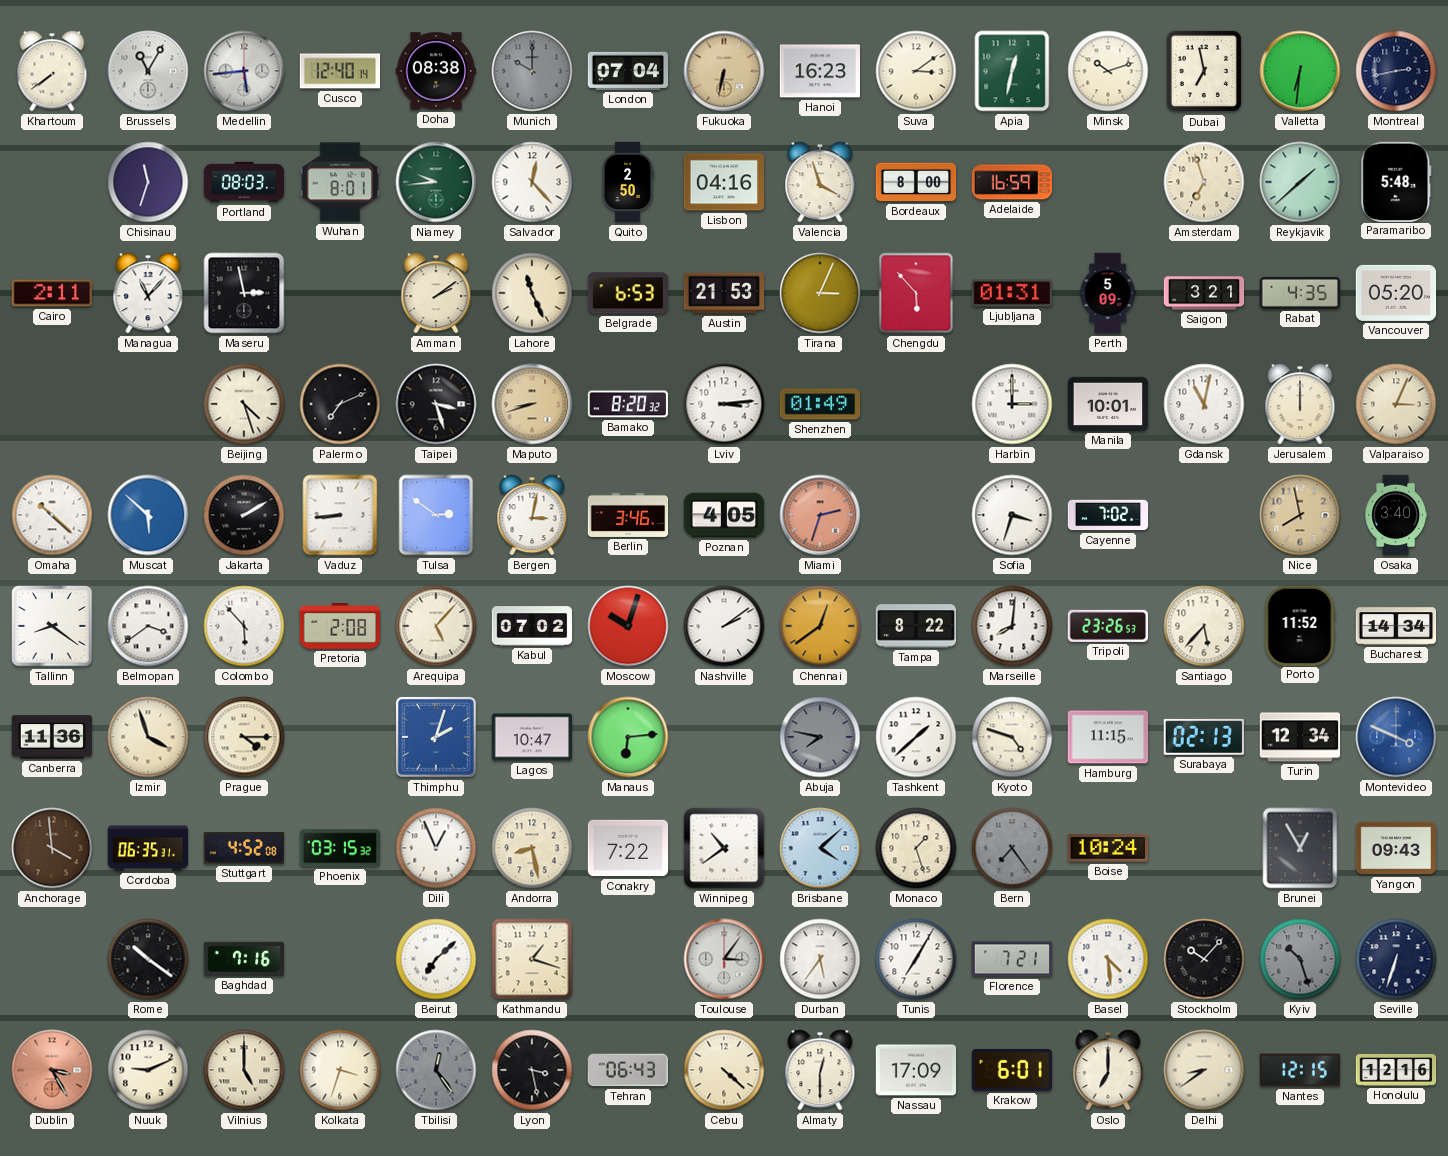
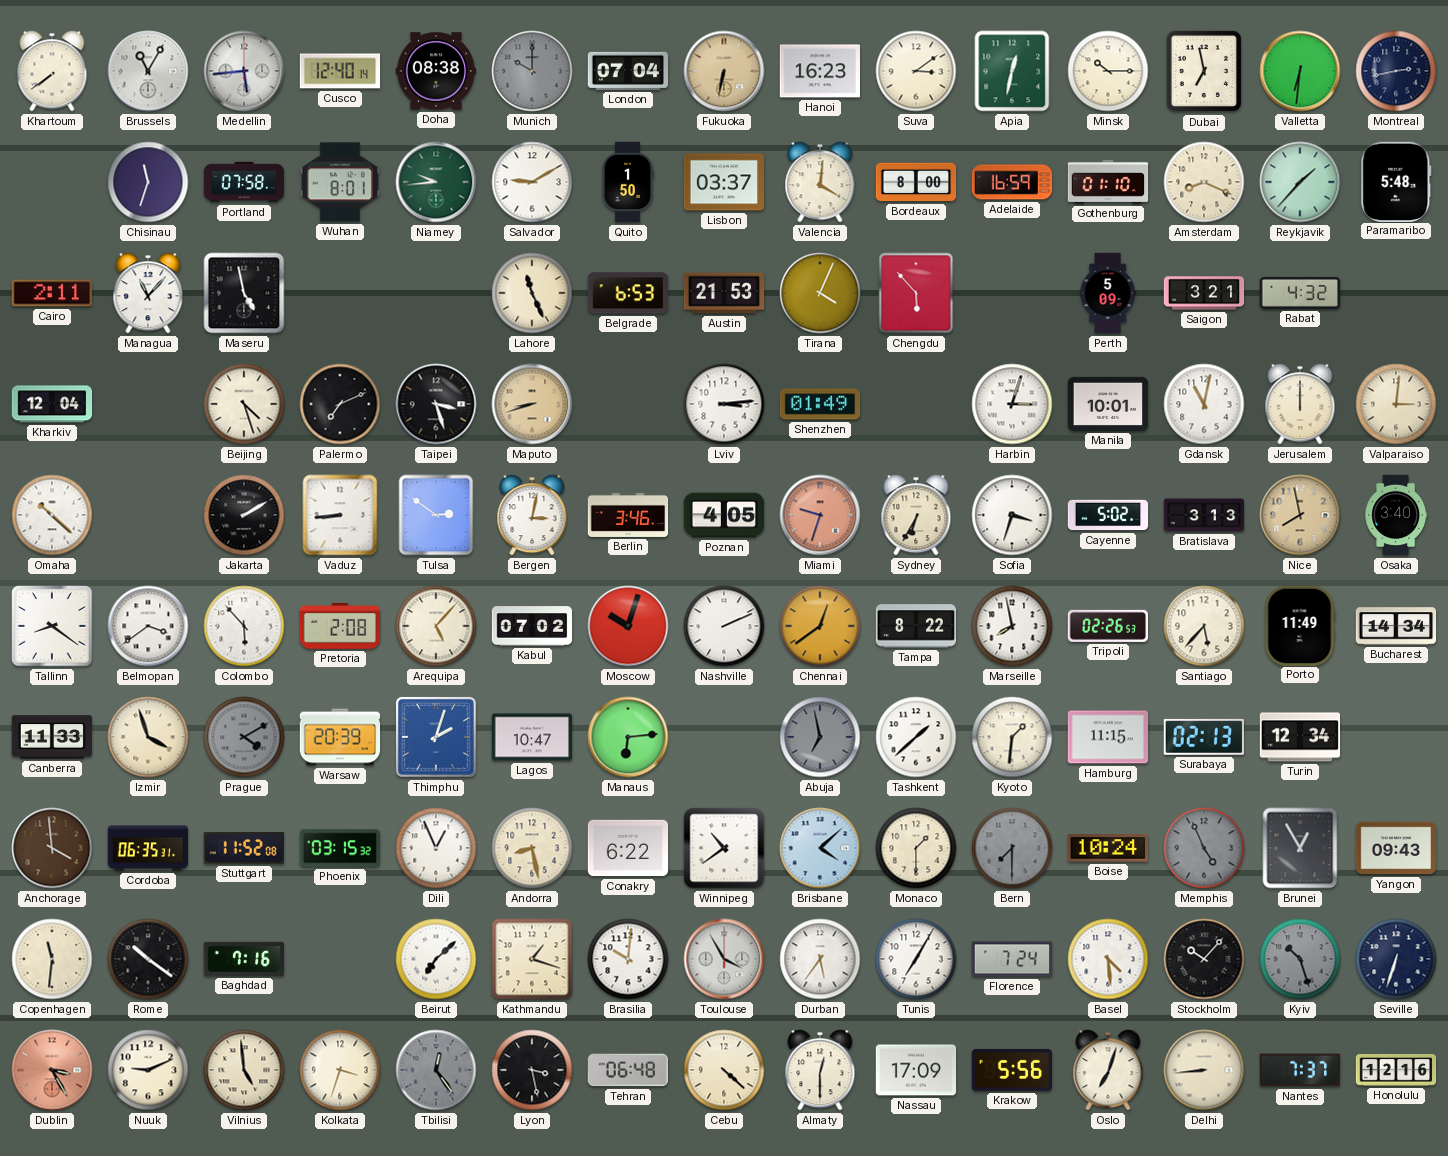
Minsk: 10:12 -> 10:15 (1108, 71)
Portland: 08:03 -> 07:58 (244, 182)
Salvador: 12:23 -> 9:10 (532, 182)
Quito: 2:50 -> 1:50 (628, 182)
Lisbon: 04:16 -> 03:37 (724, 182)
Valencia: 3:57 -> 4:01 (820, 182)
Gothenburg: none -> 01:10 (1108, 182)
Amsterdam: 6:57 -> 8:19 (1204, 182)
Reykjavik: 1:38 -> 1:37 (1300, 182)
Maseru: 2:58 -> 4:58 (244, 293)
Amman: 2:09 -> none (436, 293)
Tirana: 3:04 -> 4:04 (820, 293)
Ljubljana: 01:31 -> none (1012, 293)
Rabat: 4:35 -> 4:32 (1300, 293)
Vancouver: 05:20 -> none (1396, 293)
Kharkiv: none -> 12:04 (52, 404)
Bamako: 8:20 -> none (628, 404)
Harbin: 3:00 -> 3:03 (1012, 404)
Valparaiso: 3:04 -> 3:01 (1396, 404)
Muscat: 5:52 -> none (148, 515)
Miami: 2:33 -> 9:33 (820, 515)
Sydney: none -> 6:35 (916, 515)
Cayenne: 7:02 -> 5:02 (1108, 515)
Bratislava: none -> 3:13 (1204, 515)
Nashville: 2:09 -> 2:11 (724, 626)
Marseille: 8:01 -> 7:58 (1012, 626)
Tripoli: 23:26 -> 02:26 (1107, 626)
Porto: 11:52 -> 11:49 (1300, 625)
Canberra: 11:36 -> 11:33 (52, 737)
Prague: 4:15 -> 4:10 (244, 737)
Prague dial: cream -> grey (244, 737)
Warsaw: none -> 20:39 (340, 737)
Abuja: 7:47 -> 6:58 (820, 737)
Kyoto: 4:48 -> 1:31 (1012, 737)
Montevideo: 3:49 -> none (1396, 737)
Stuttgart: 4:52 -> 11:52 (243, 848)
Conakry: 7:22 -> 6:22 (628, 848)
Monaco: 1:27 -> 1:30 (916, 848)
Bern: 7:24 -> 7:30 (1012, 848)
Memphis: none -> 4:56 (1204, 848)
Copenhagen: none -> 11:31 (52, 959)
Brasilia: none -> 10:01 (628, 959)
Toulouse: 3:06 -> 3:55 (724, 959)
Florence: 7:21 -> 7:24 (1012, 959)
Vilnius: 5:00 -> 4:59 (244, 1070)
Tehran: 06:43 -> 06:48 (627, 1070)
Krakow: 6:01 -> 5:56 (1011, 1070)
Oslo: 7:00 -> 7:03 (1108, 1070)
Delhi: 8:39 -> 8:44 (1204, 1070)
Nantes: 12:15 -> 7:37 (1299, 1070)
